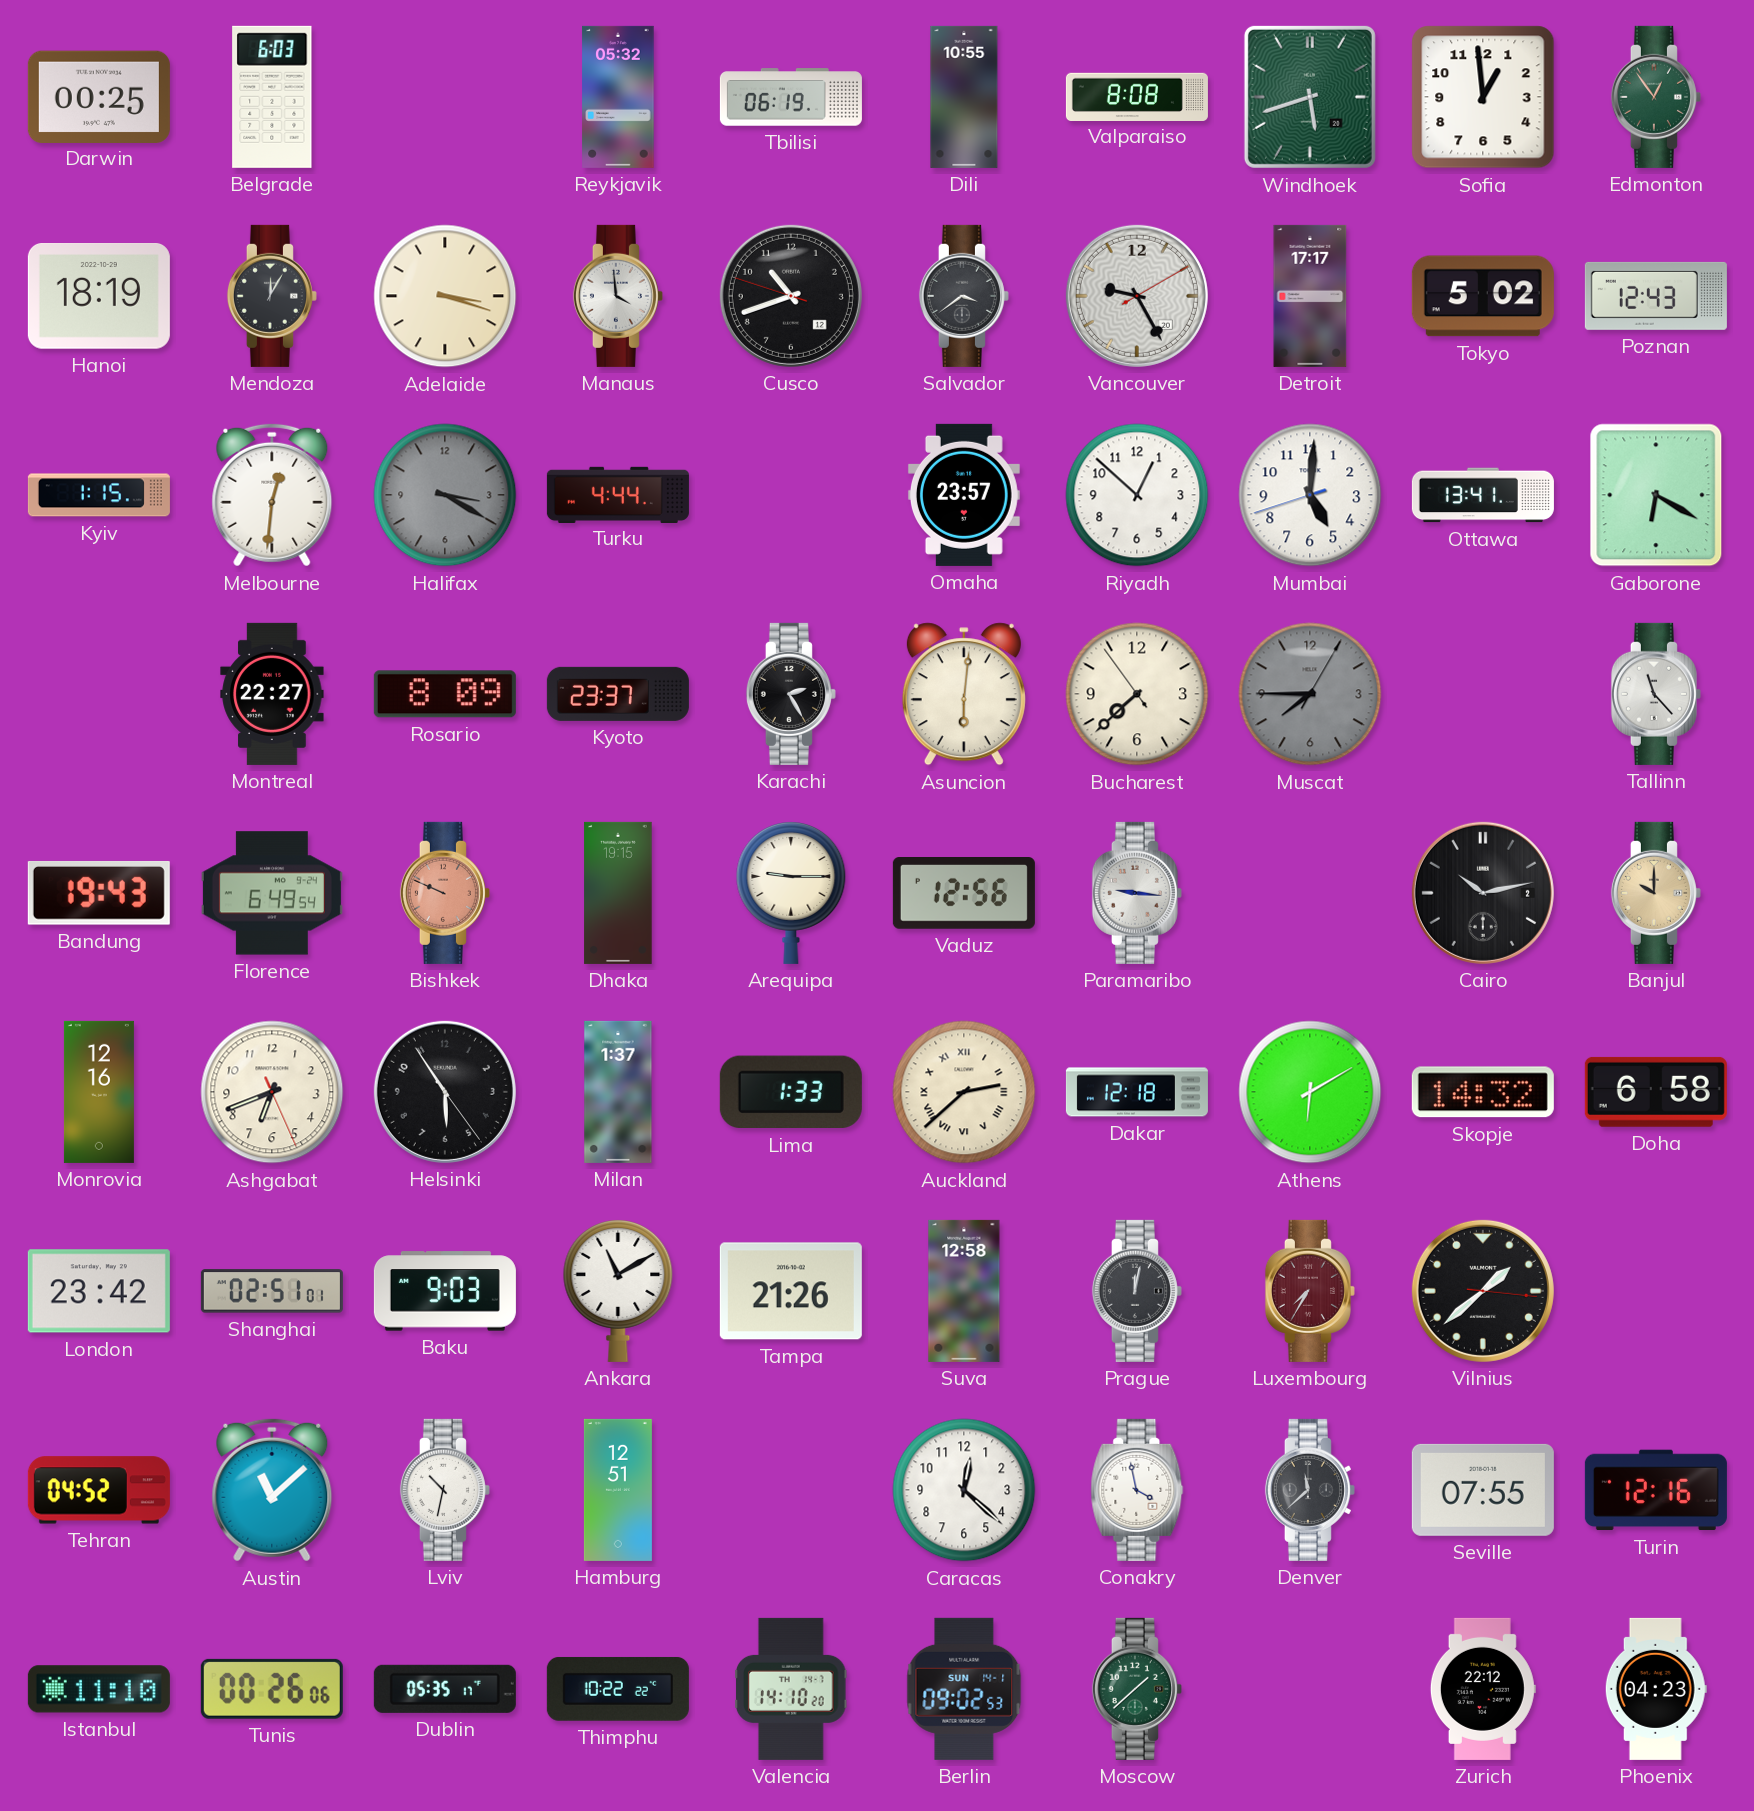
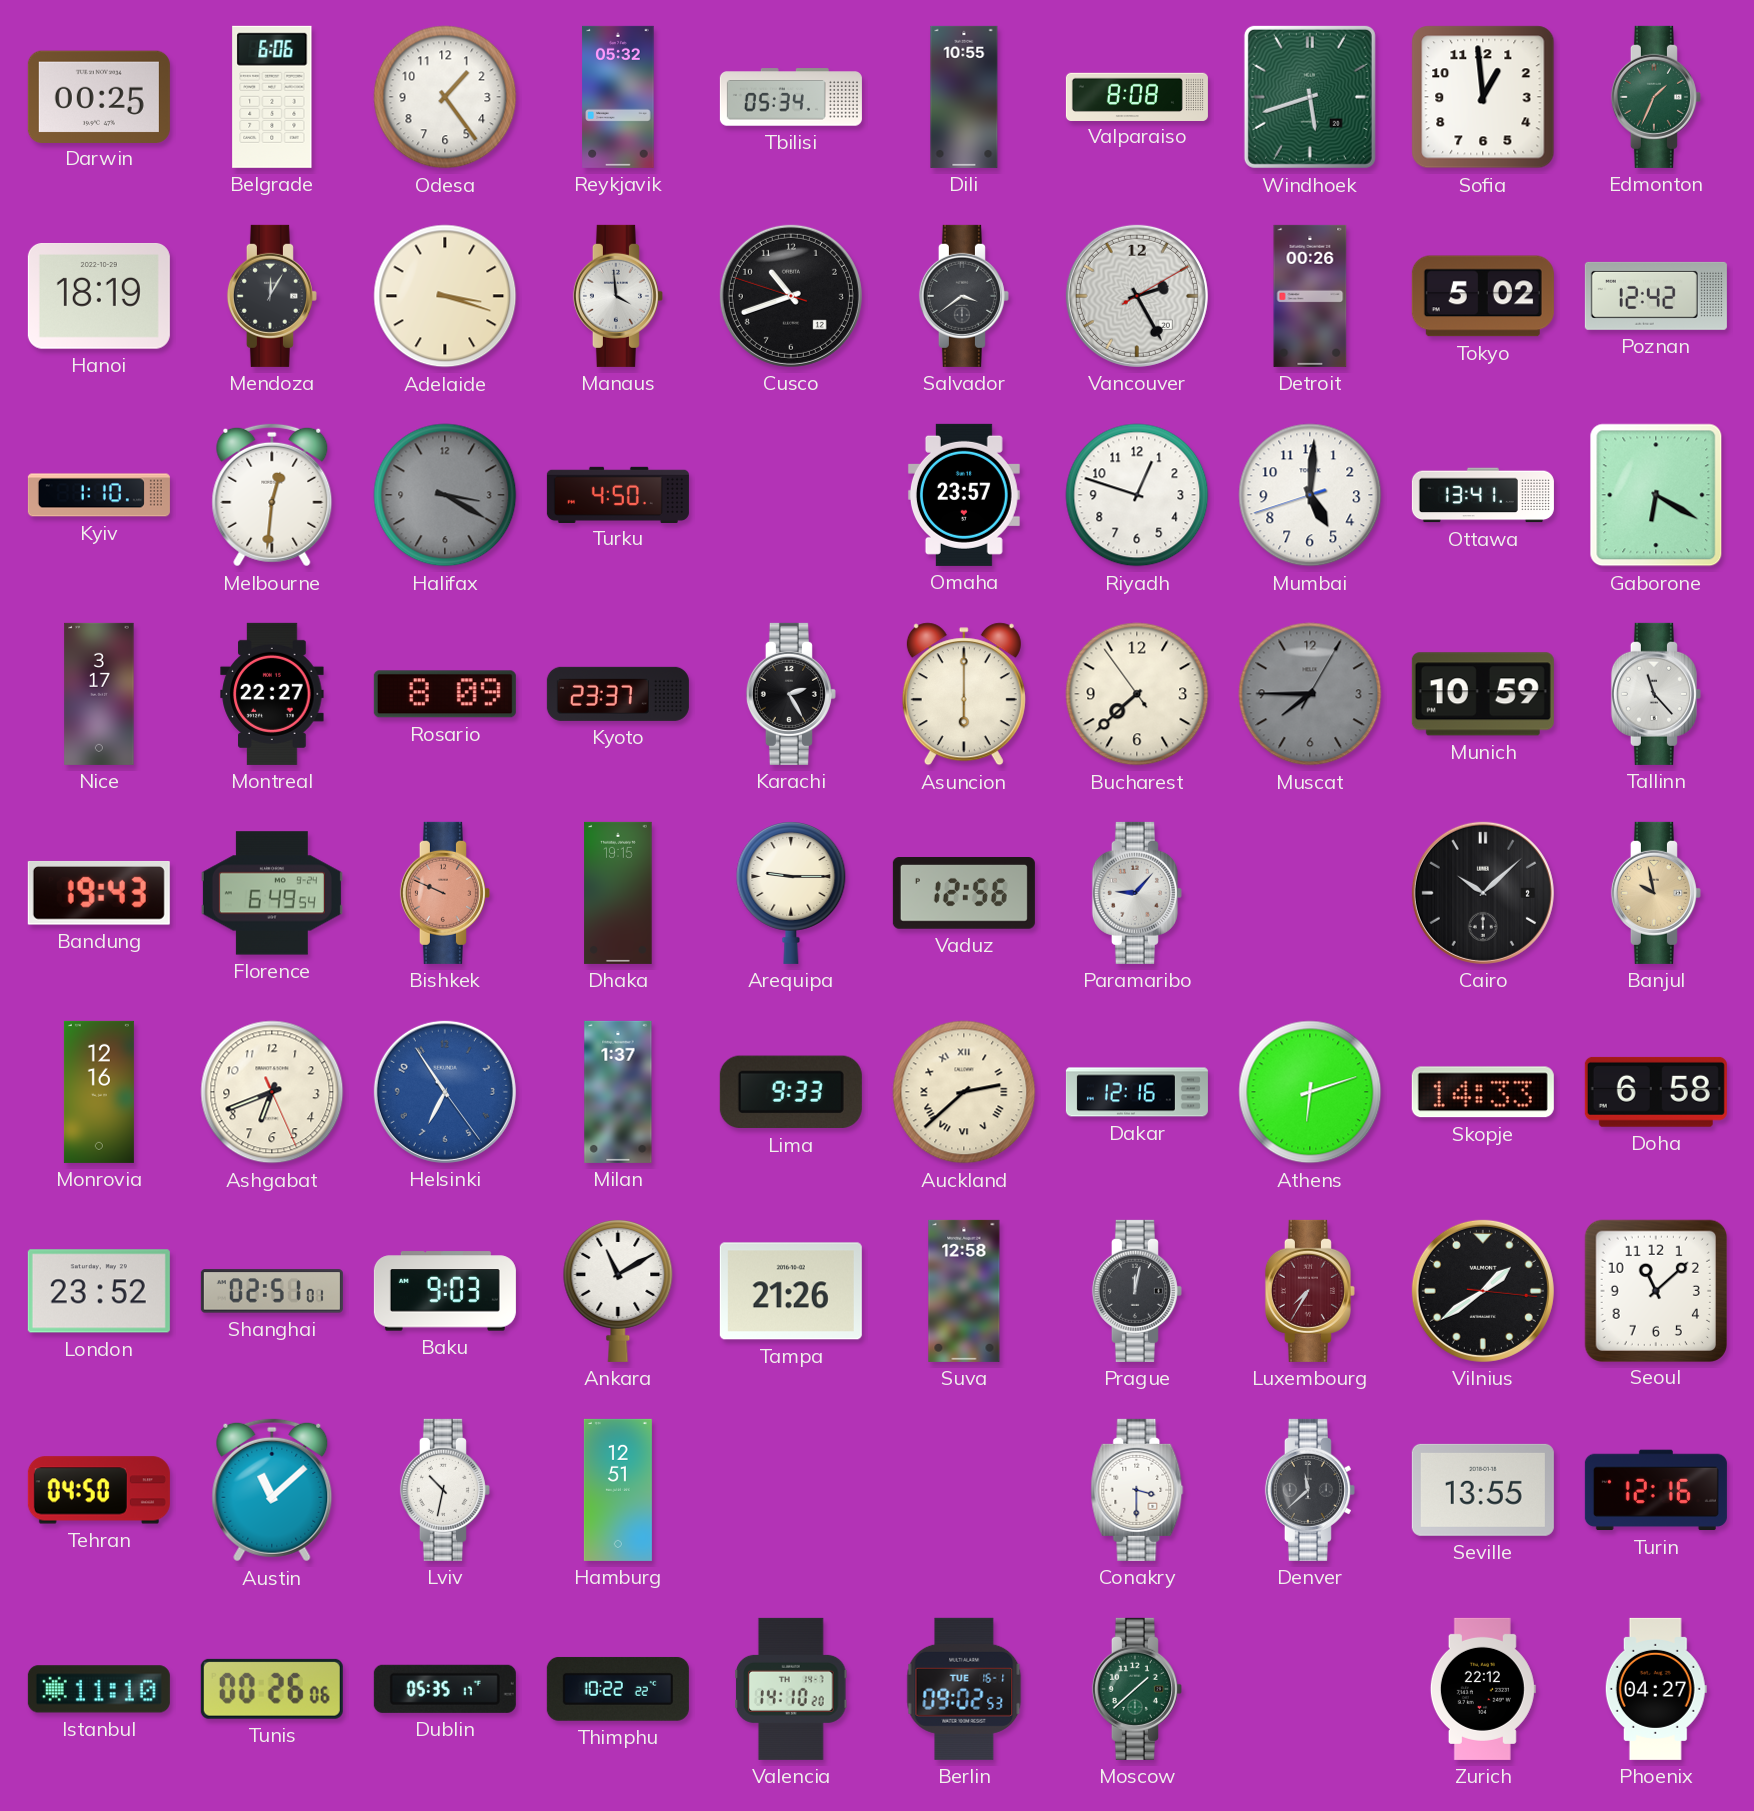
Belgrade: 6:03 -> 6:06 (272, 97)
Odesa: none -> 1:24 (445, 97)
Tbilisi: 06:19 -> 05:34 (791, 97)
Edmonton: 12:54 -> 1:34 (1656, 97)
Vancouver: 9:25 -> 2:25 (1137, 296)
Detroit: 17:17 -> 00:26 (1310, 296)
Poznan: 12:43 -> 12:42 (1656, 296)
Kyiv: 1:15 -> 1:10 (99, 495)
Turku: 4:44 -> 4:50 (618, 494)
Riyadh: 12:52 -> 12:48 (1137, 495)
Nice: none -> 3:17 (99, 694)
Asuncion: 6:01 -> 6:00 (964, 694)
Munich: none -> 10:59 (1483, 694)
Paramaribo: 9:16 -> 9:07 (1137, 893)
Cairo: 10:13 -> 10:08 (1483, 893)
Banjul: 10:00 -> 9:58 (1656, 893)
Helsinki: 5:54 -> 6:54 (445, 1092)
Helsinki dial: black -> blue (445, 1092)
Lima: 1:33 -> 9:33 (791, 1092)
Dakar: 12:18 -> 12:16 (1137, 1092)
Athens: 6:10 -> 6:12 (1310, 1092)
Skopje: 14:32 -> 14:33 (1483, 1092)
London: 23:42 -> 23:52 (99, 1291)
Vilnius: 1:38 -> 1:39 (1483, 1291)
Seoul: none -> 11:08 (1655, 1290)
Tehran: 04:52 -> 04:50 (99, 1490)
Caracas: 12:22 -> none (964, 1490)
Conakry: 3:58 -> 3:30 (1137, 1490)
Seville: 07:55 -> 13:55 (1483, 1490)
Berlin date: SUN 14-1 -> TUE 16-1 (964, 1689)
Phoenix: 04:23 -> 04:27 (1656, 1689)
